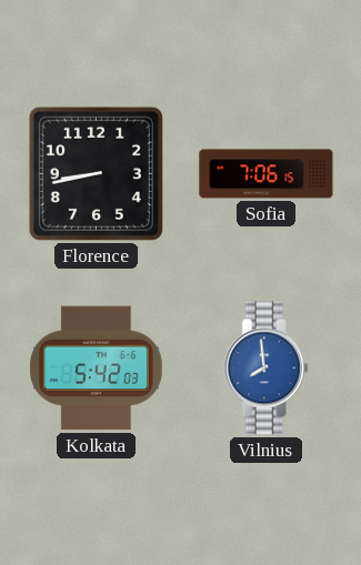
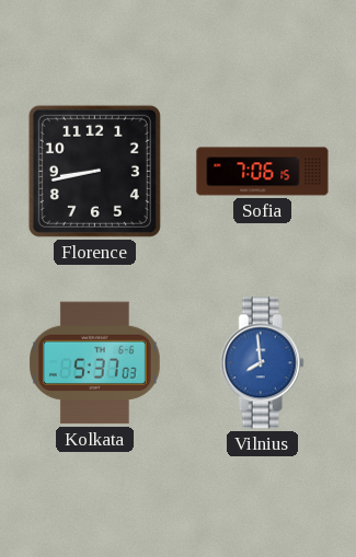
Kolkata: 5:42 -> 5:37 (95, 363)
